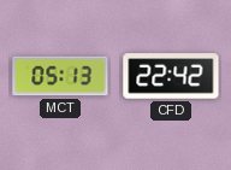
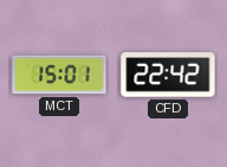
MCT: 05:13 -> 15:01 (59, 75)
